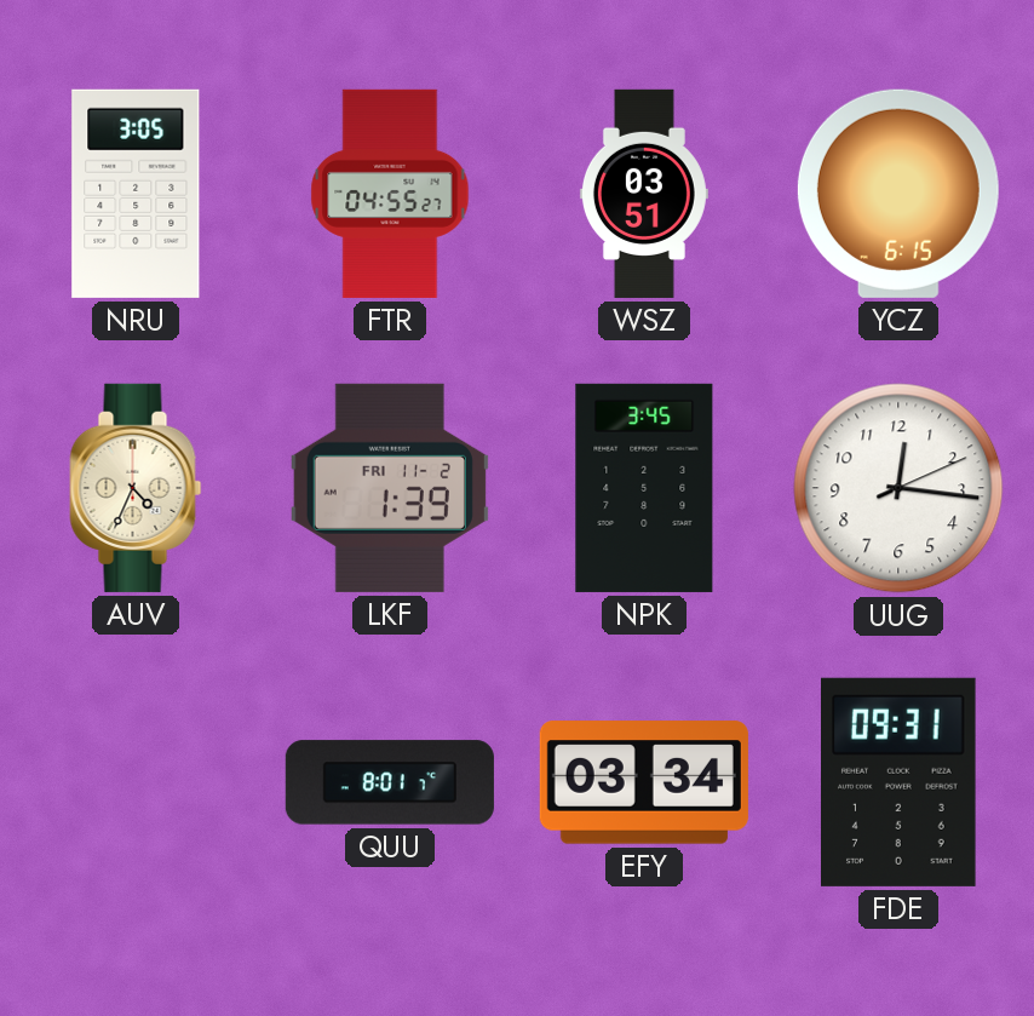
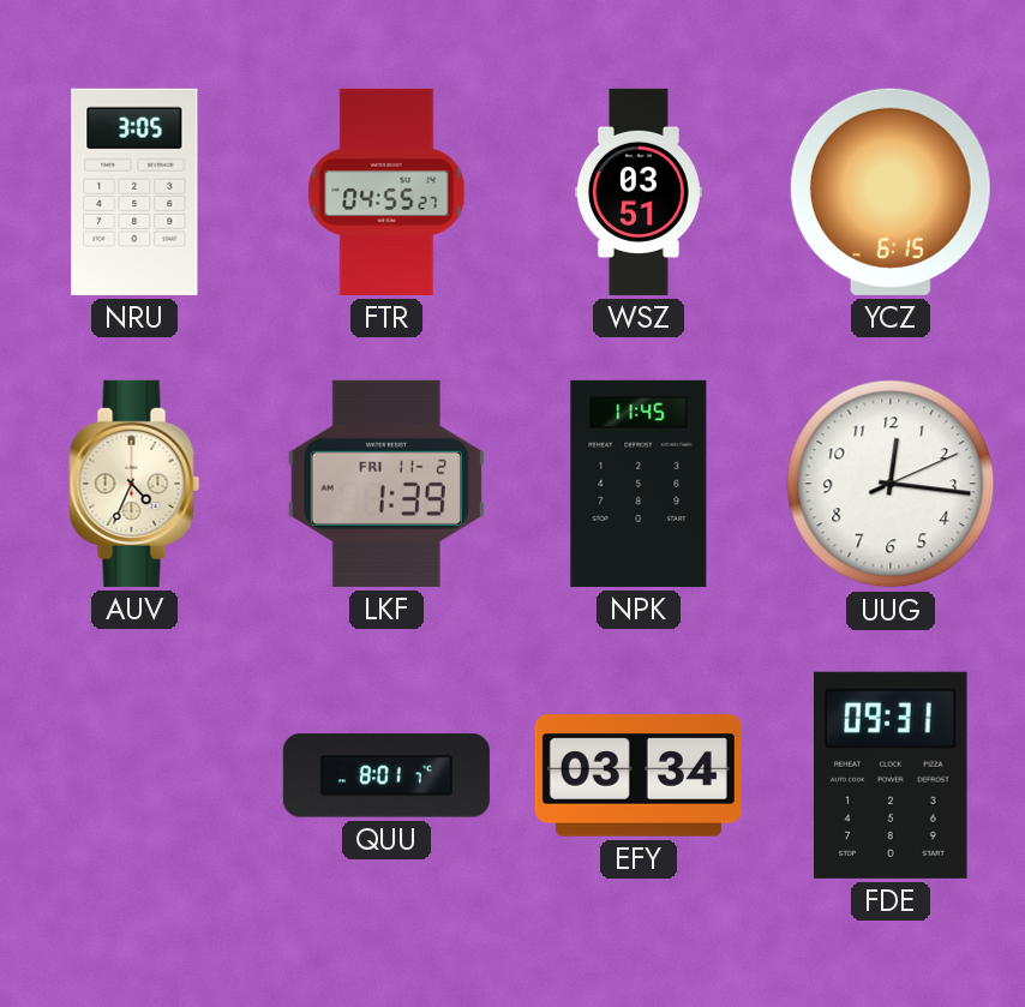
NPK: 3:45 -> 11:45 (639, 484)
